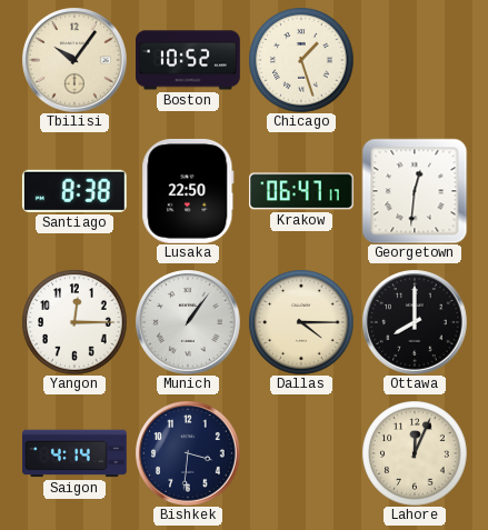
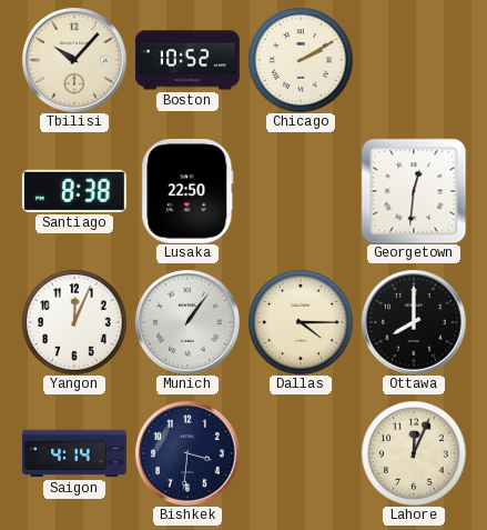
Tbilisi: 10:06 -> 10:07 (74, 60)
Chicago: 1:27 -> 2:10 (301, 60)
Krakow: 06:47 -> none (302, 191)
Yangon: 12:15 -> 12:04 (74, 322)
